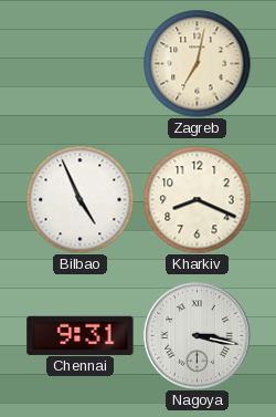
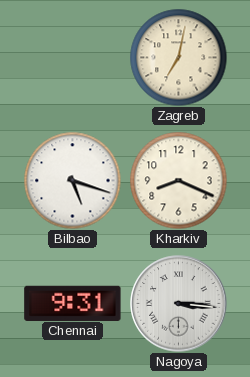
Bilbao: 4:56 -> 5:18 (72, 180)
Nagoya: 3:17 -> 3:16 (179, 304)
